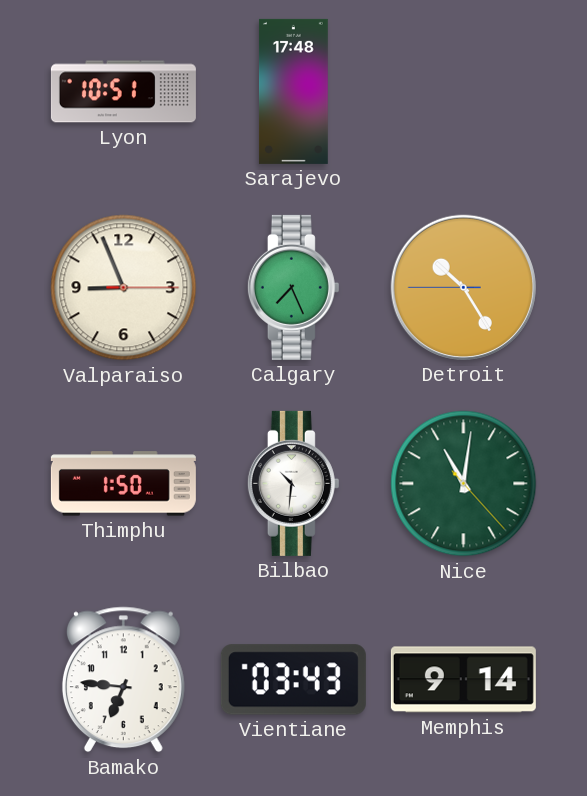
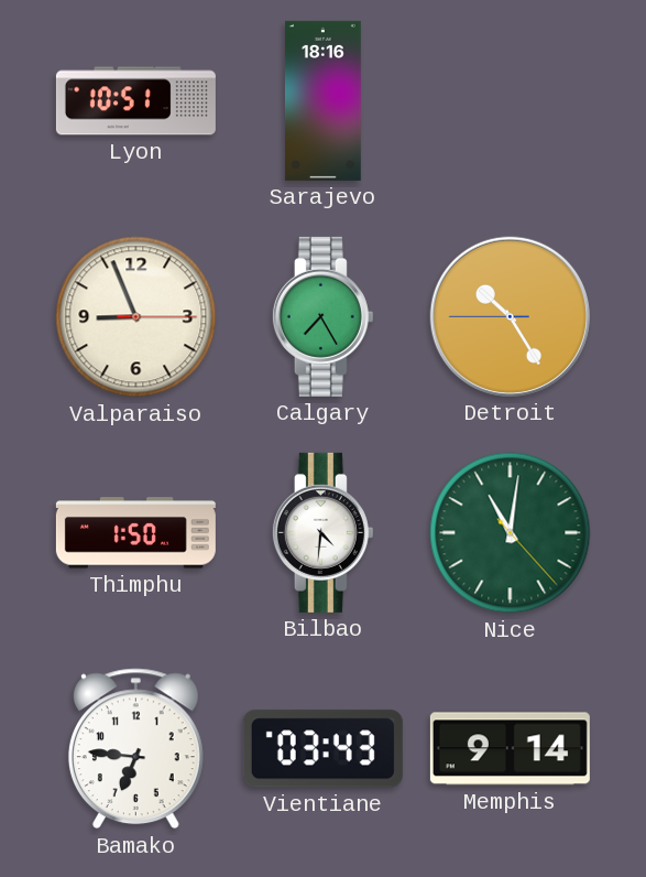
Sarajevo: 17:48 -> 18:16 (322, 100)
Calgary: 7:26 -> 7:25 (322, 316)
Bilbao: 10:31 -> 4:31 (322, 532)
